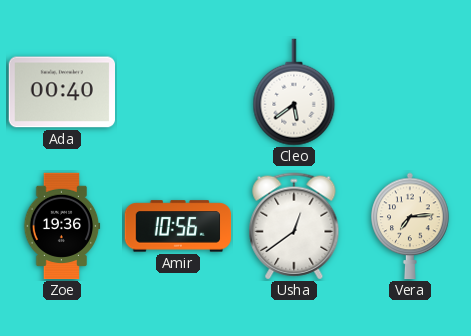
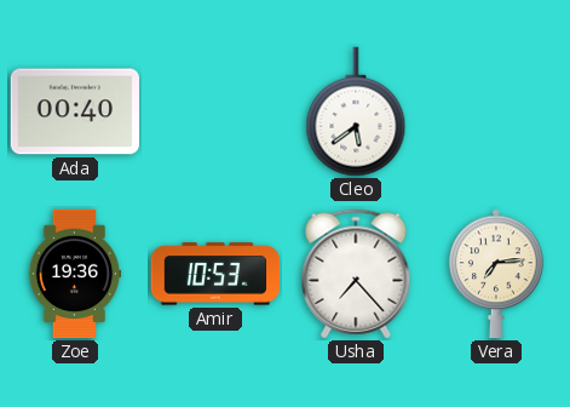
Amir: 10:56 -> 10:53 (215, 274)
Usha: 12:39 -> 7:23 (356, 274)
